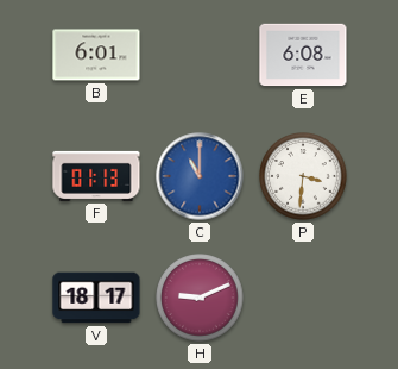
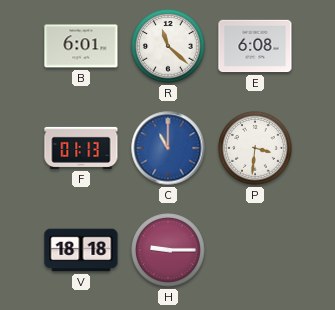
R: none -> 11:22 (168, 46)
V: 18:17 -> 18:18 (81, 250)
H: 9:11 -> 9:15 (168, 250)
